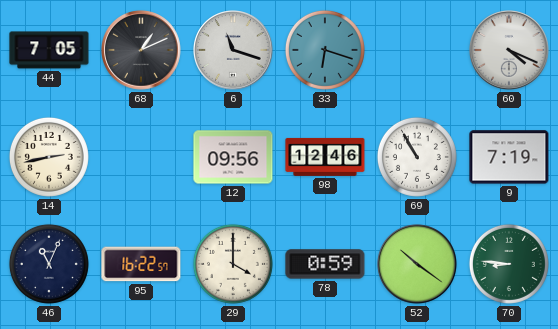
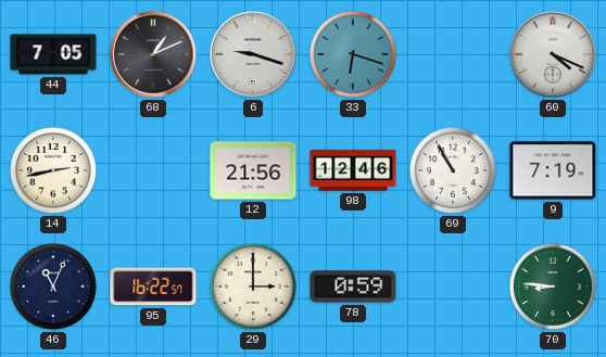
6: 11:18 -> 9:18 (253, 54)
12: 09:56 -> 21:56 (253, 170)
29: 4:00 -> 3:00 (253, 286)
52: 10:21 -> none (417, 264)
